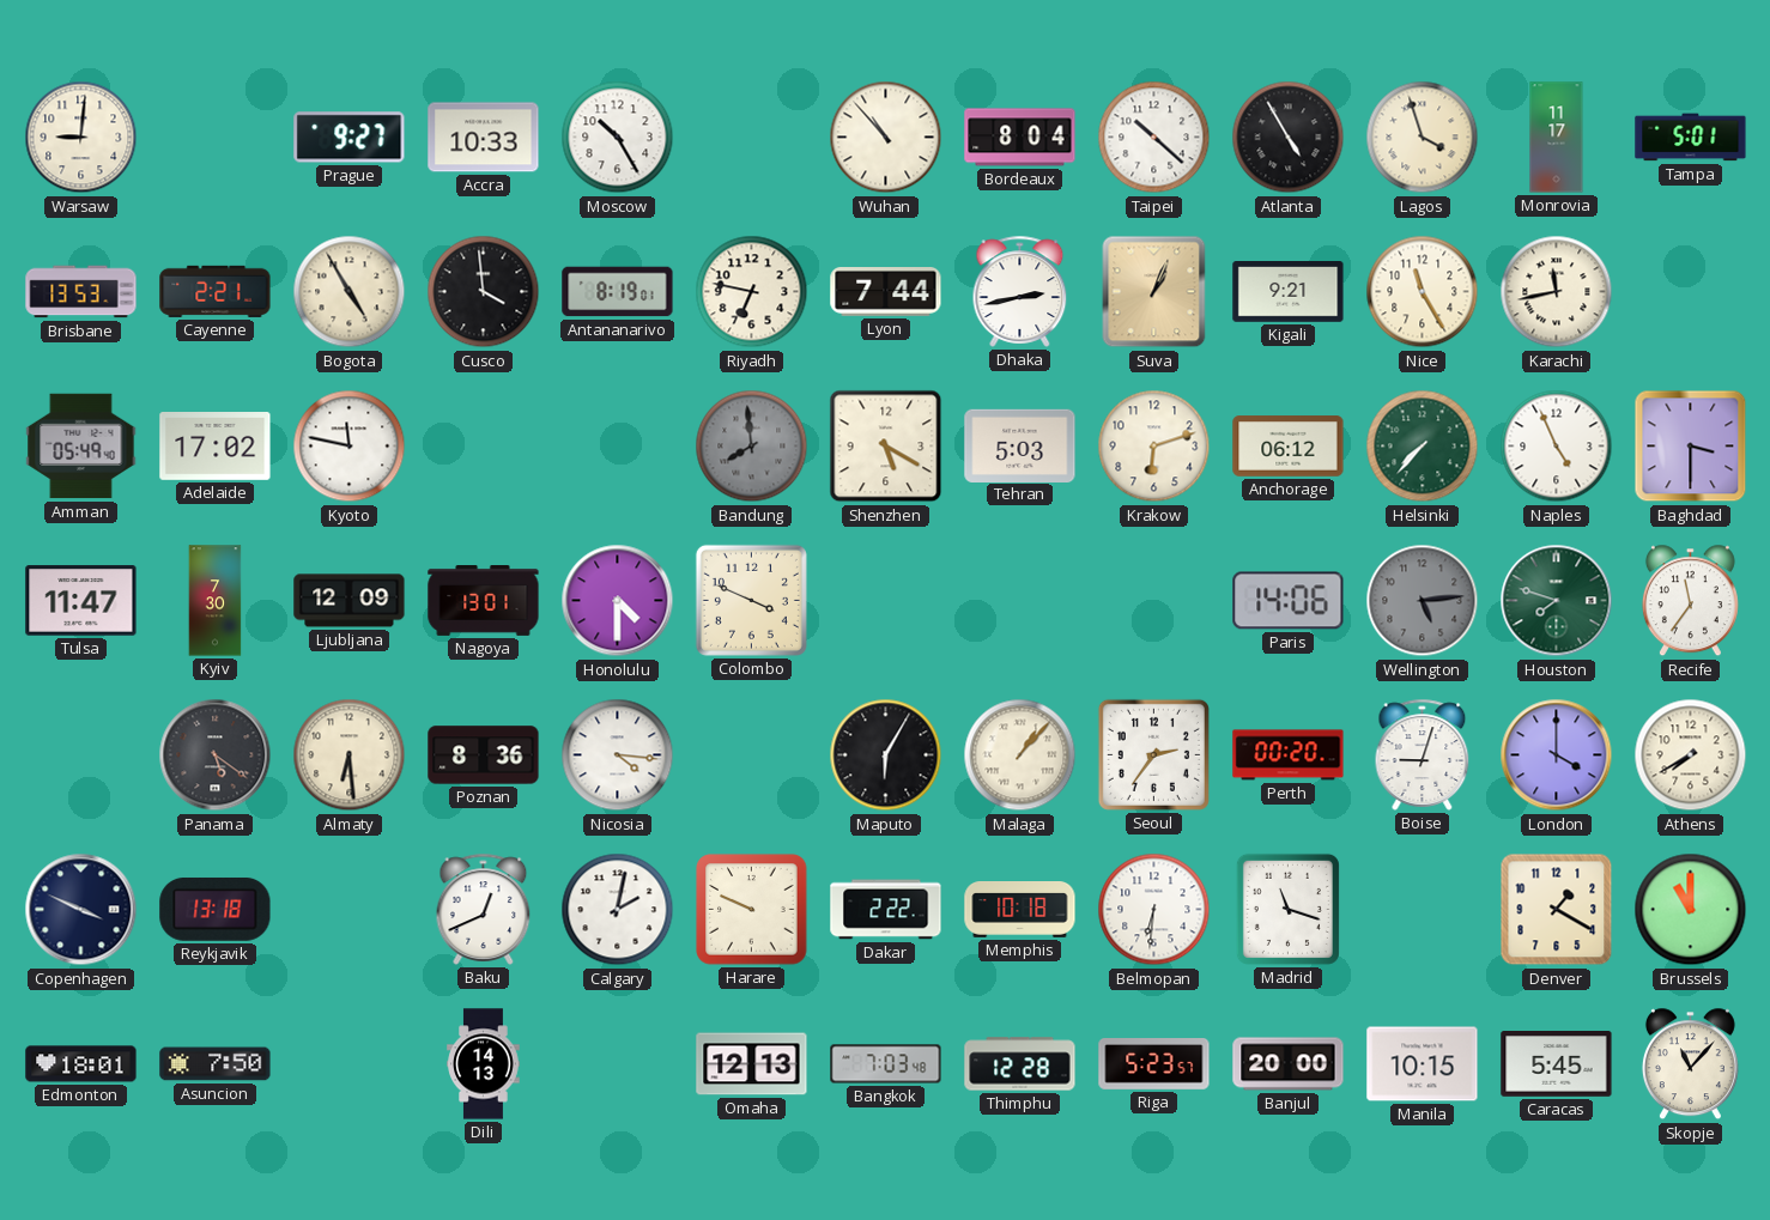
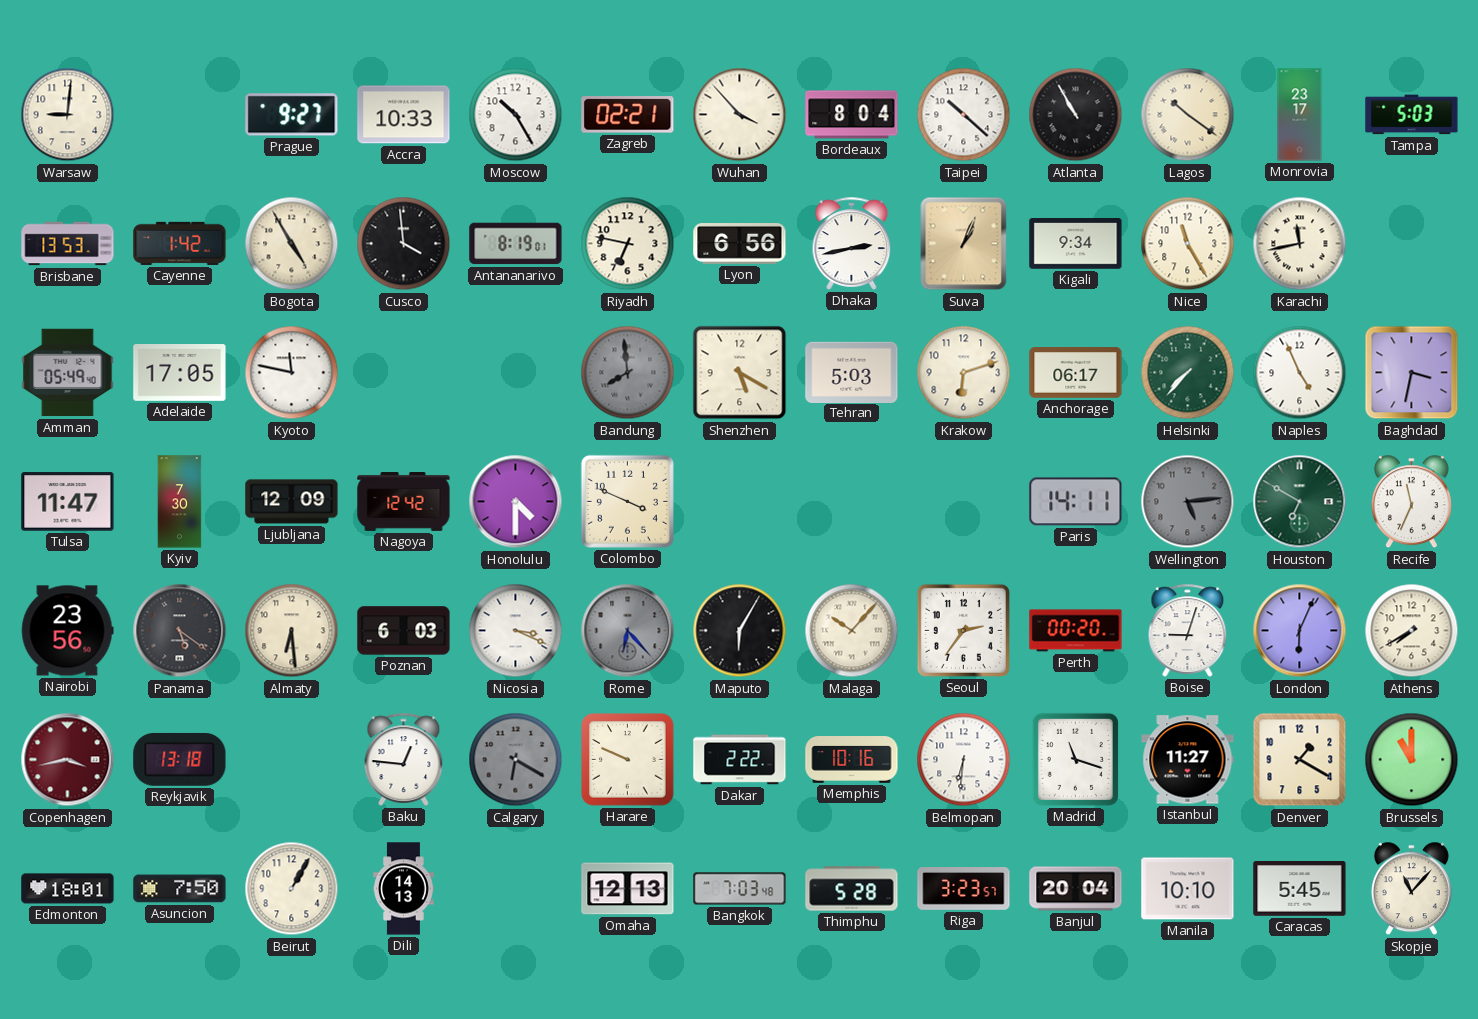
Zagreb: none -> 02:21 (628, 115)
Wuhan: 10:53 -> 3:53 (740, 115)
Atlanta: 4:55 -> 10:55 (1076, 115)
Lagos: 3:57 -> 10:21 (1188, 115)
Monrovia: 11:17 -> 23:17 (1300, 115)
Tampa: 5:01 -> 5:03 (1412, 115)
Cayenne: 2:21 -> 1:42 (180, 243)
Lyon: 7:44 -> 6:56 (740, 244)
Kigali: 9:21 -> 9:34 (1076, 244)
Adelaide: 17:02 -> 17:05 (180, 373)
Anchorage: 06:12 -> 06:17 (1076, 373)
Baghdad: 3:30 -> 3:32 (1412, 373)
Nagoya: 13:01 -> 12:42 (404, 502)
Paris: 14:06 -> 14:11 (1076, 502)
Houston: 7:48 -> 6:50 (1300, 502)
Recife: 11:36 -> 11:34 (1411, 502)
Nairobi: none -> 23:56 (67, 631)
Poznan: 8:36 -> 6:03 (404, 631)
Nicosia: 4:16 -> 3:19 (516, 631)
Rome: none -> 6:23 (628, 631)
Malaga: 1:07 -> 10:07 (852, 631)
London: 4:00 -> 6:04 (1300, 631)
Copenhagen: 3:49 -> 3:43 (68, 760)
Copenhagen dial: navy -> burgundy (68, 760)
Baku: 12:41 -> 12:46 (404, 759)
Calgary: 2:02 -> 6:20 (516, 760)
Calgary dial: white -> grey (516, 760)
Memphis: 10:18 -> 10:16 (852, 760)
Istanbul: none -> 11:27 (1188, 760)
Beirut: none -> 1:05 (292, 889)
Thimphu: 12:28 -> 5:28 (852, 889)
Riga: 5:23 -> 3:23 (964, 889)
Banjul: 20:00 -> 20:04 (1076, 889)
Manila: 10:15 -> 10:10 (1188, 889)
